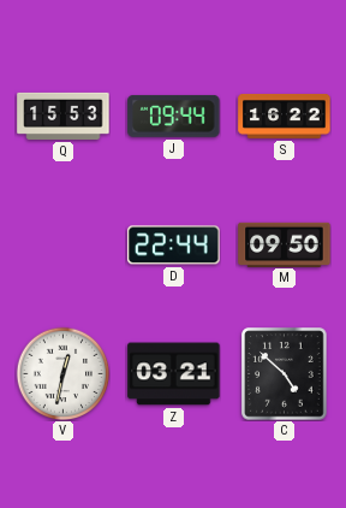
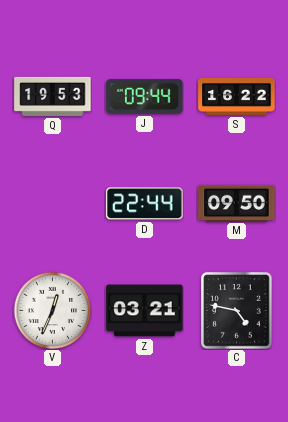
Q: 15:53 -> 19:53 (53, 96)
V: 12:32 -> 12:34 (52, 310)
C: 4:52 -> 4:47 (237, 311)
